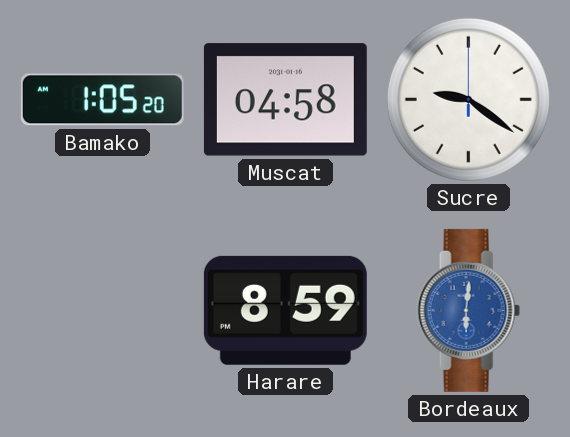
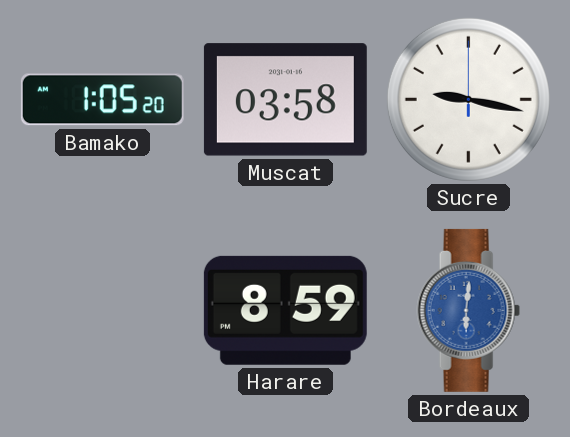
Muscat: 04:58 -> 03:58 (285, 100)
Sucre: 9:21 -> 9:17 (468, 99)
